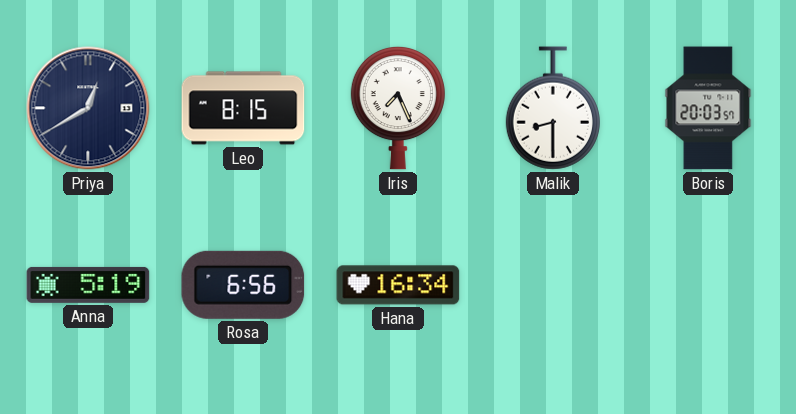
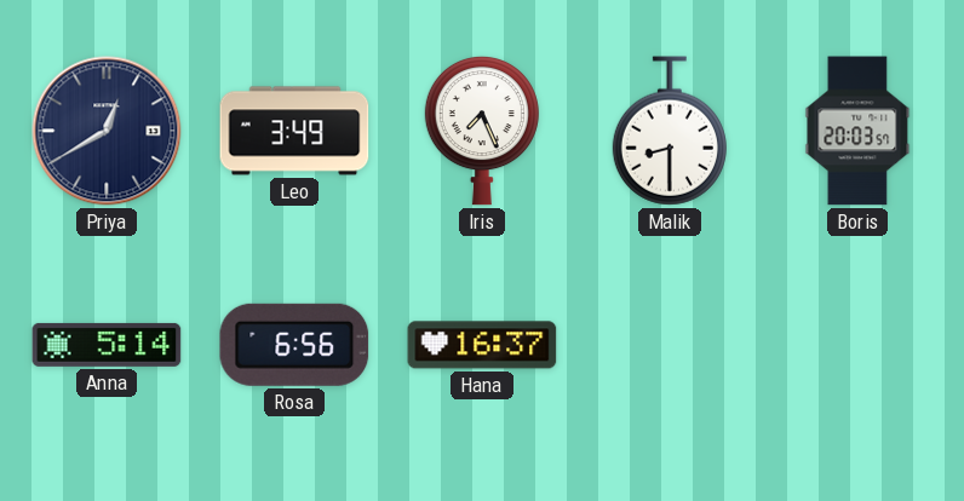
Leo: 8:15 -> 3:49 (294, 131)
Anna: 5:19 -> 5:14 (107, 345)
Hana: 16:34 -> 16:37 (482, 345)
